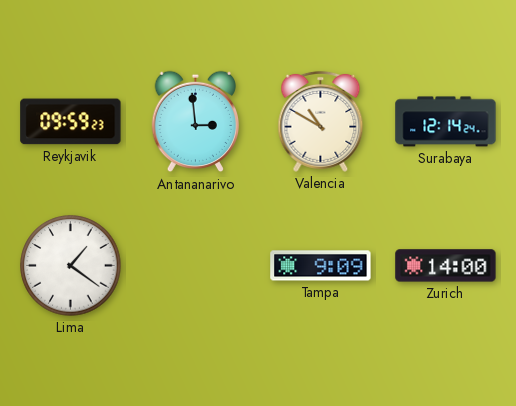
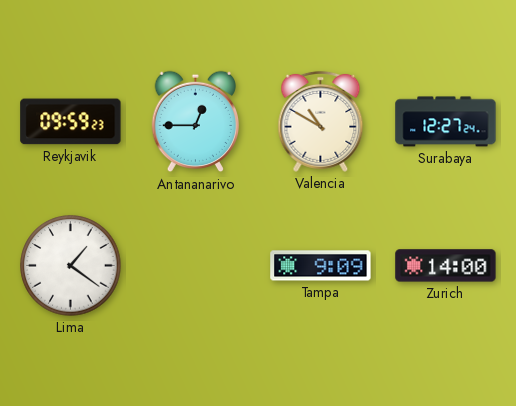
Antananarivo: 2:59 -> 12:45 (196, 122)
Surabaya: 12:14 -> 12:27 (446, 122)
